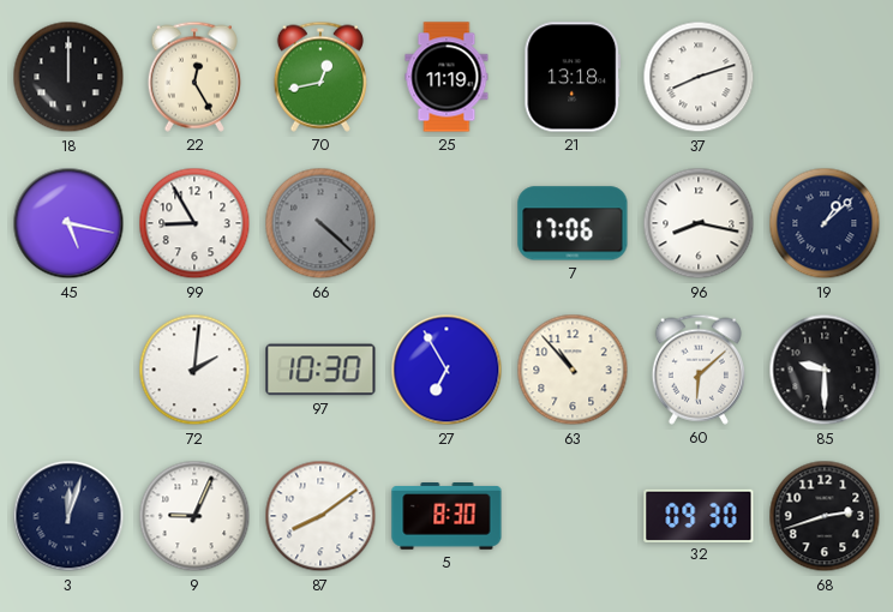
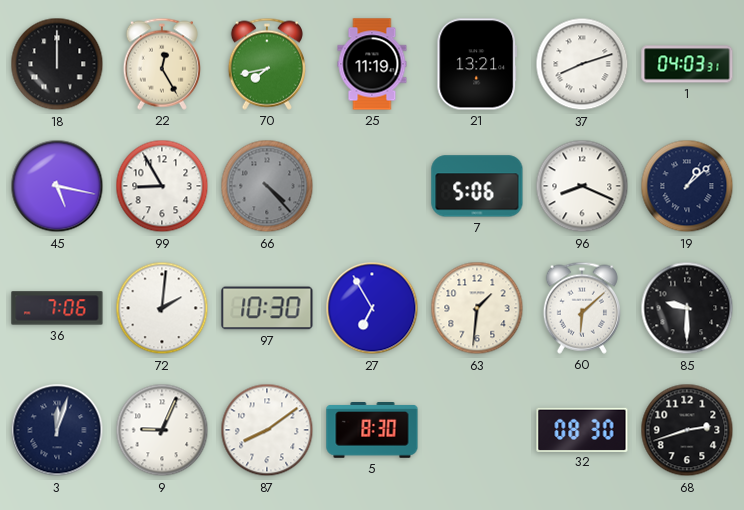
70: 12:43 -> 7:43 (267, 64)
21: 13:18 -> 13:21 (477, 64)
1: none -> 04:03 (687, 64)
66: 4:22 -> 4:23 (267, 186)
7: 17:06 -> 5:06 (477, 186)
96: 8:17 -> 8:19 (582, 186)
36: none -> 7:06 (57, 308)
63: 10:53 -> 1:31 (477, 308)
32: 09:30 -> 08:30 (582, 429)
